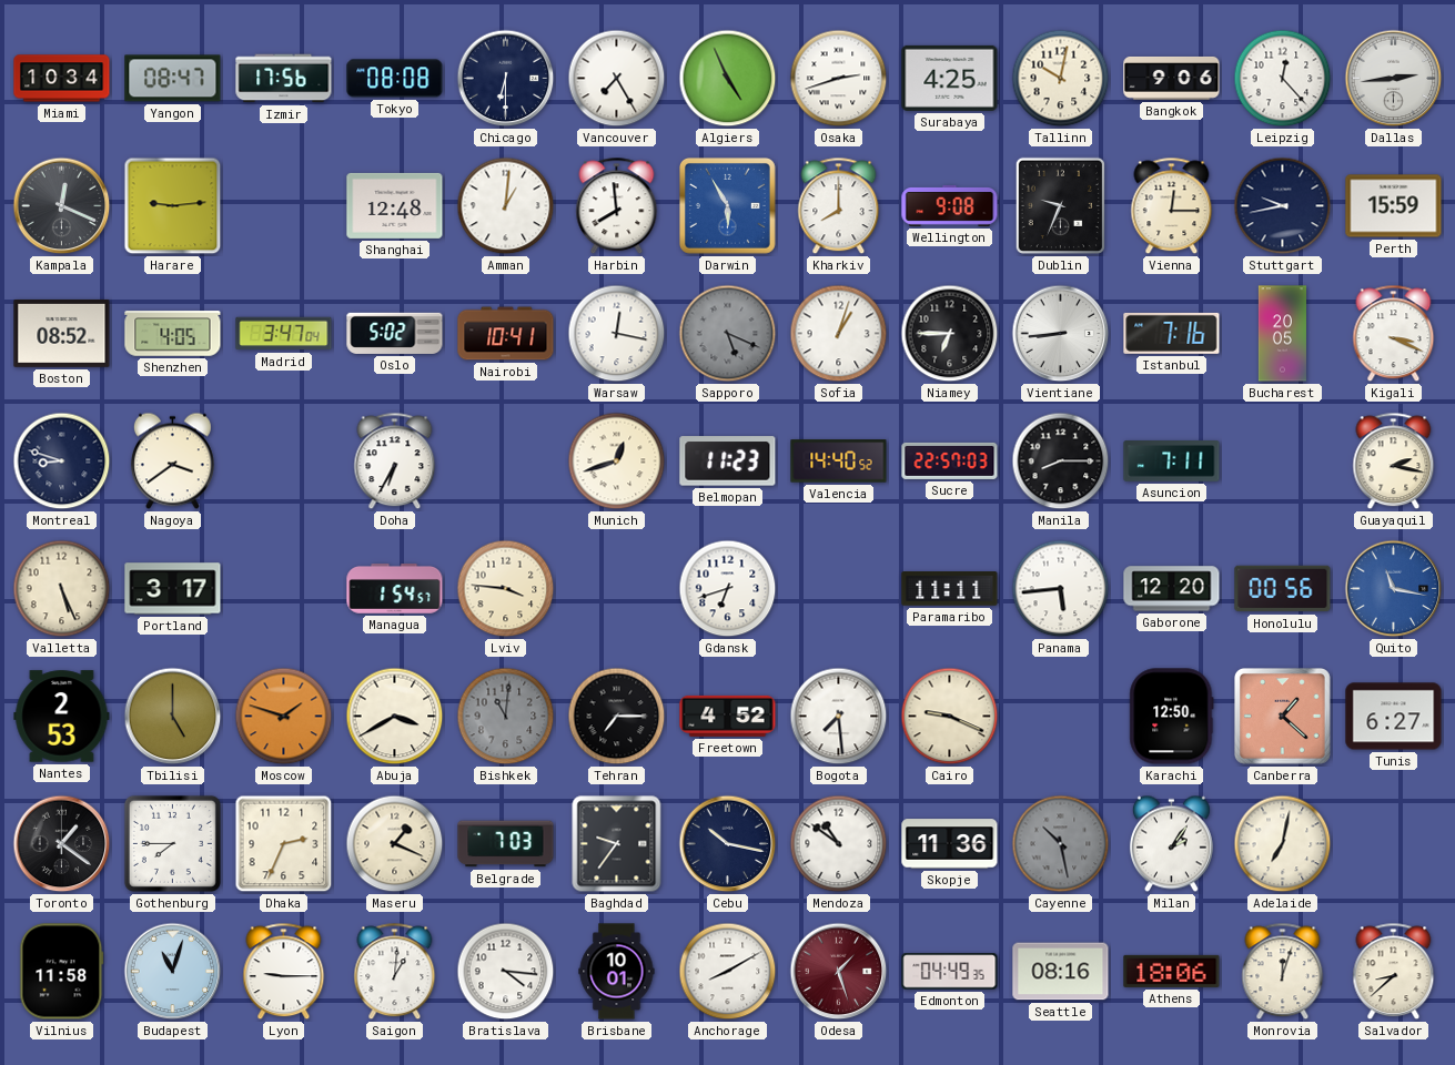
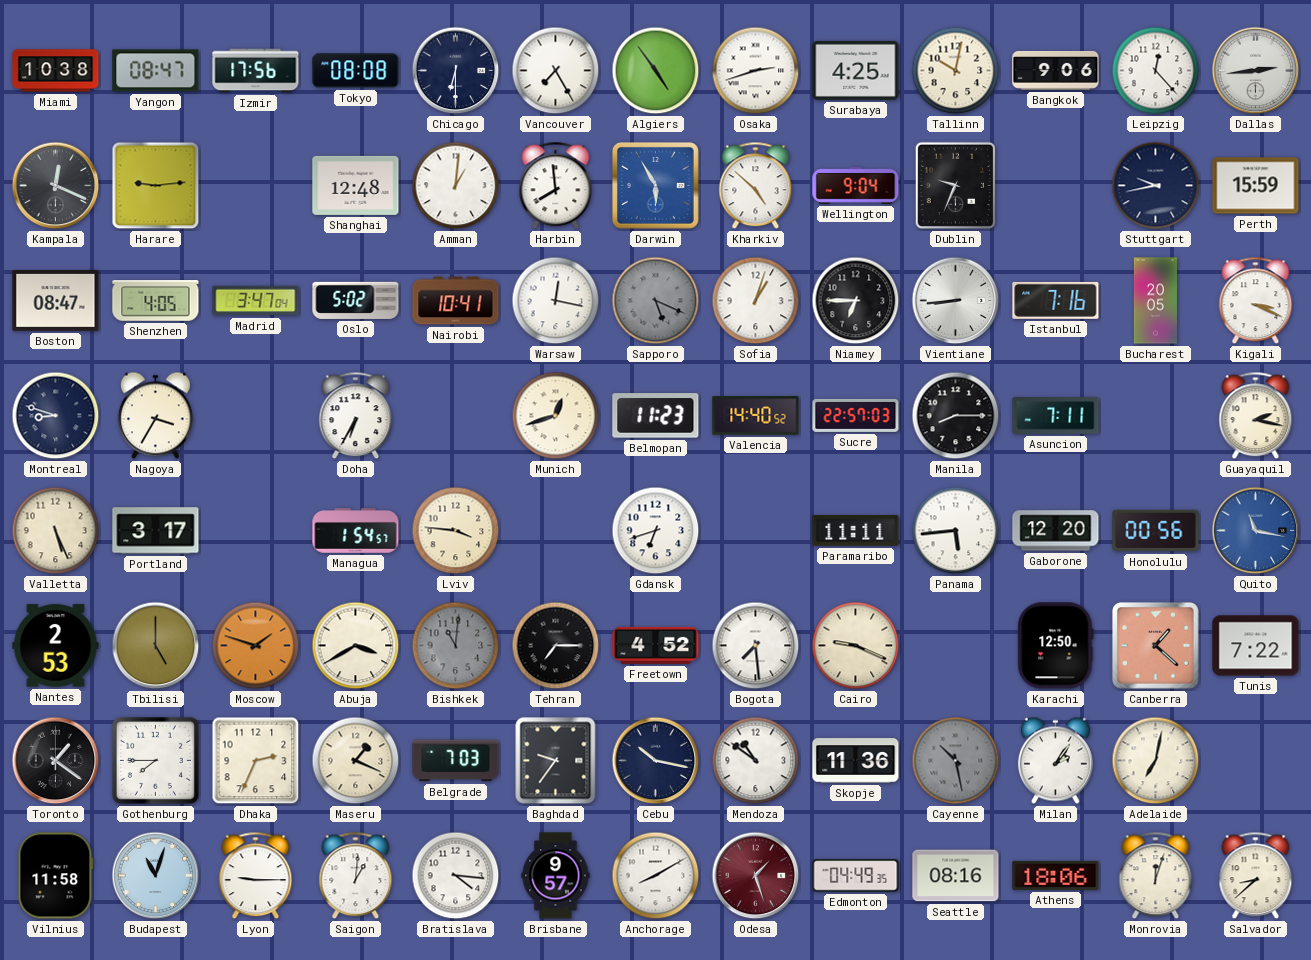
Miami: 10:34 -> 10:38 (56, 71)
Algiers: 4:56 -> 4:54 (656, 71)
Kharkiv: 8:00 -> 4:52 (756, 186)
Wellington: 9:08 -> 9:04 (856, 185)
Vienna: 12:15 -> none (1172, 206)
Boston: 08:52 -> 08:47 (56, 300)
Nagoya: 3:39 -> 3:35 (155, 416)
Tunis: 6:27 -> 7:22 (1256, 646)
Brisbane: 10:01 -> 9:57 (556, 876)
